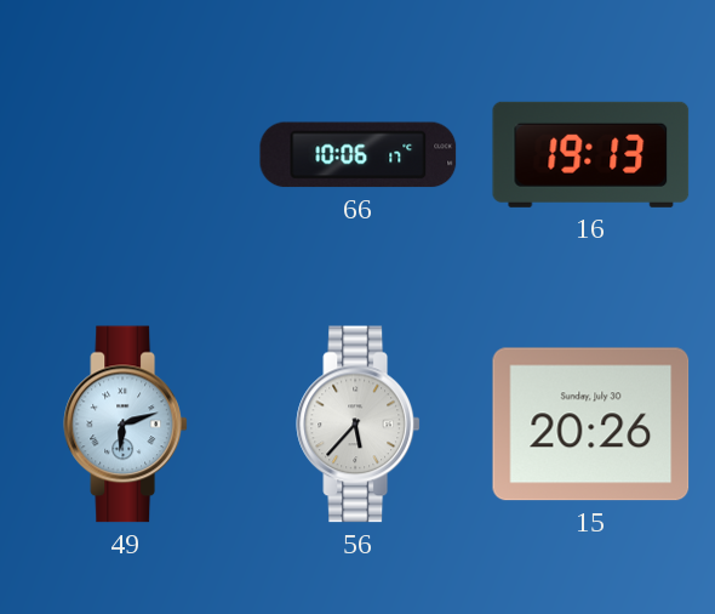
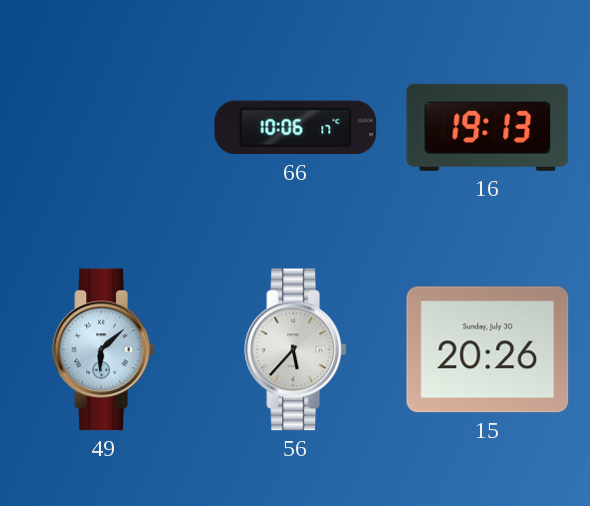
49: 6:12 -> 6:08 (103, 350)
